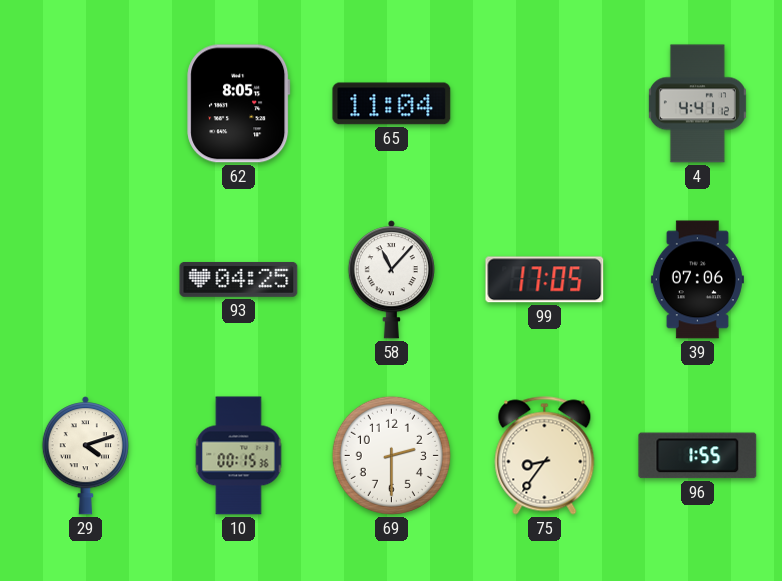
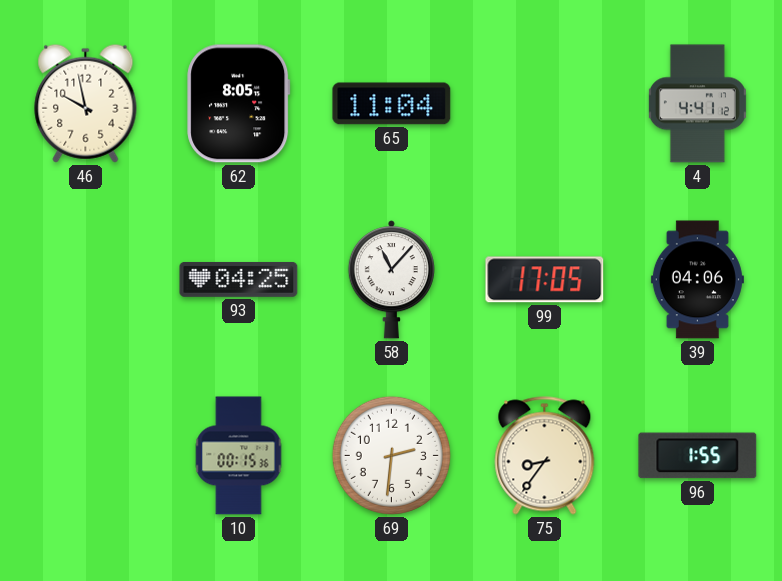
46: none -> 9:58 (86, 103)
39: 07:06 -> 04:06 (697, 280)
29: 4:12 -> none (85, 456)
69: 2:30 -> 2:31 (391, 455)
